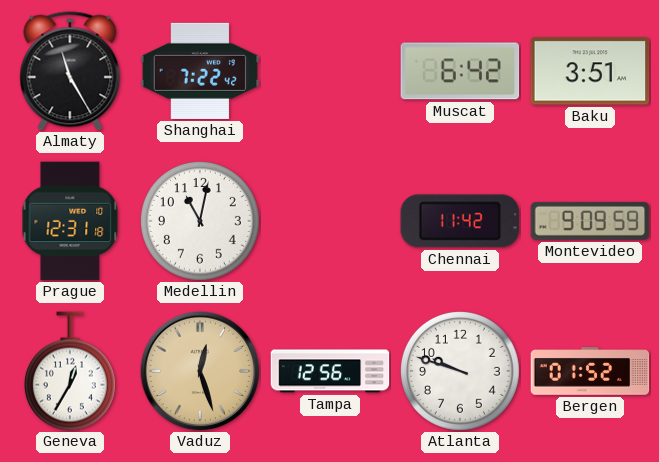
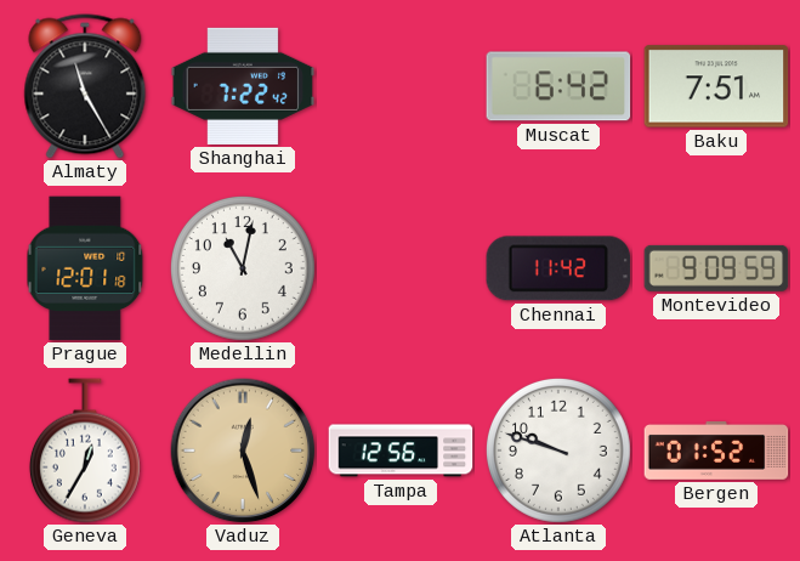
Baku: 3:51 -> 7:51 (716, 86)
Prague: 12:31 -> 12:01 (85, 268)
